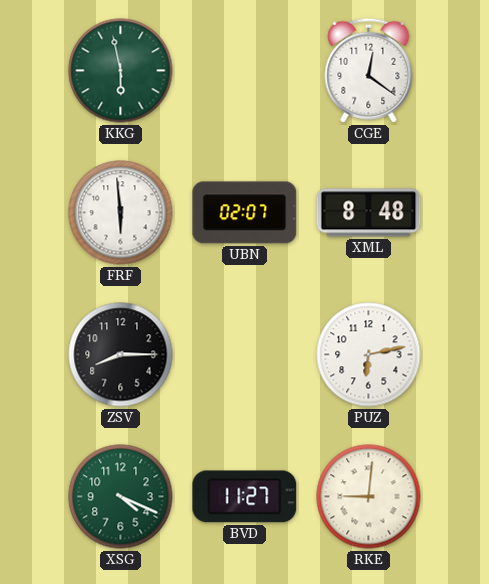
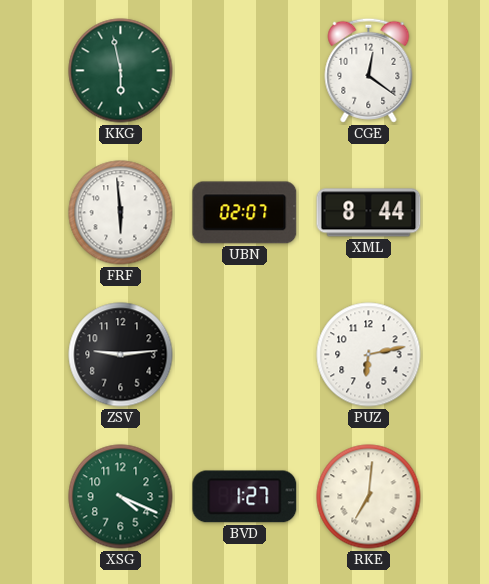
XML: 8:48 -> 8:44 (369, 213)
ZSV: 8:15 -> 9:14 (121, 355)
BVD: 11:27 -> 1:27 (245, 497)
RKE: 9:01 -> 7:01 (369, 497)
